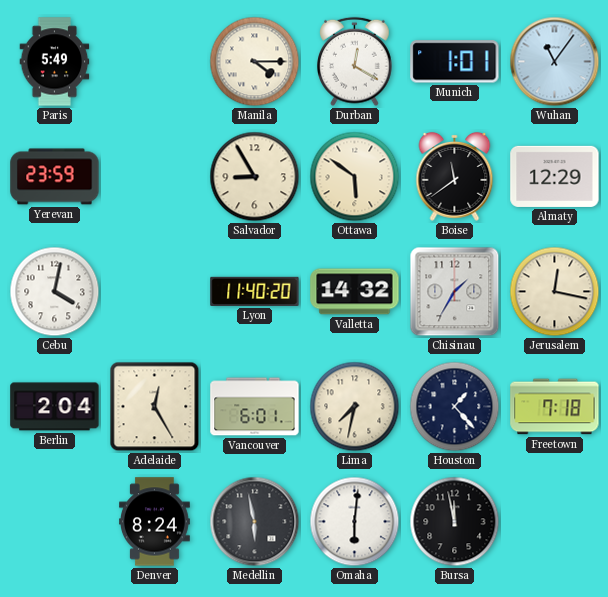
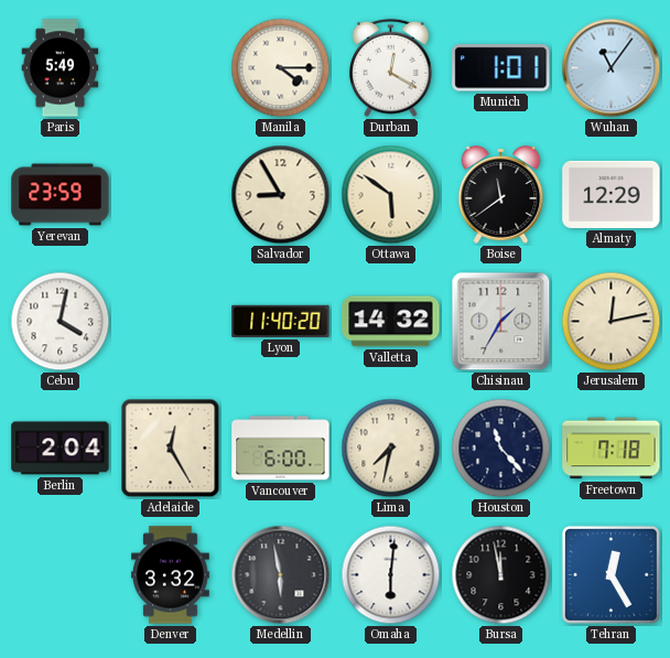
Jerusalem: 12:17 -> 12:13 (612, 322)
Vancouver: 6:01 -> 6:00 (281, 449)
Houston: 1:23 -> 11:23 (501, 449)
Denver: 8:24 -> 3:32 (171, 575)
Tehran: none -> 12:25 (610, 574)
